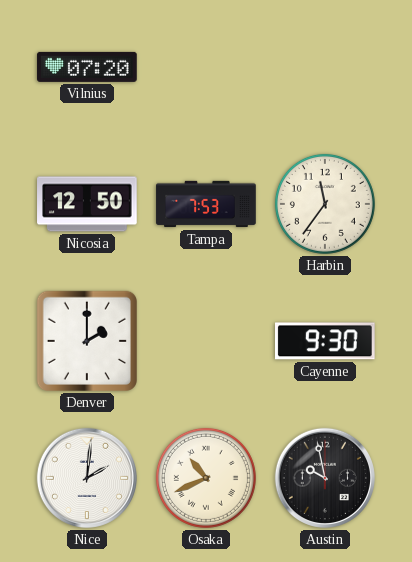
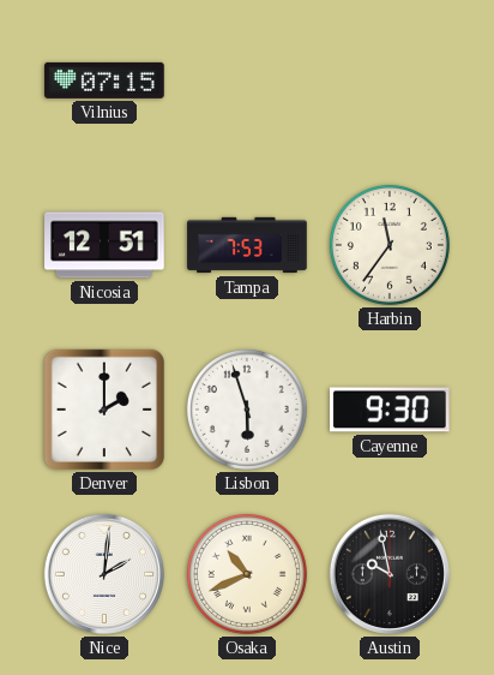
Vilnius: 07:20 -> 07:15 (104, 80)
Nicosia: 12:50 -> 12:51 (104, 245)
Lisbon: none -> 5:57 (247, 410)
